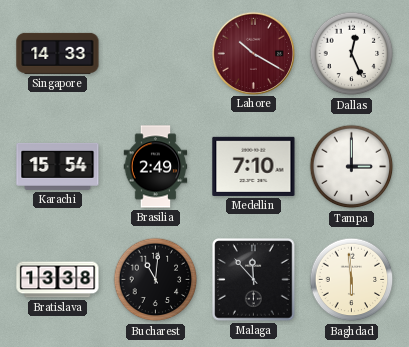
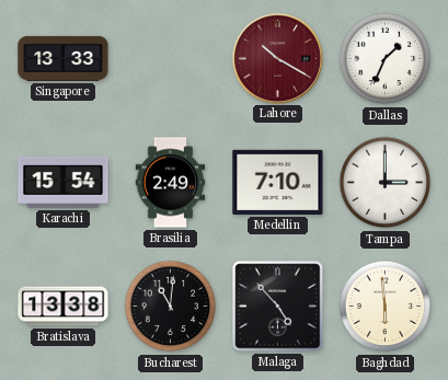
Singapore: 14:33 -> 13:33 (64, 58)
Dallas: 12:26 -> 1:34 (386, 59)
Malaga: 11:53 -> 4:53 (278, 307)
